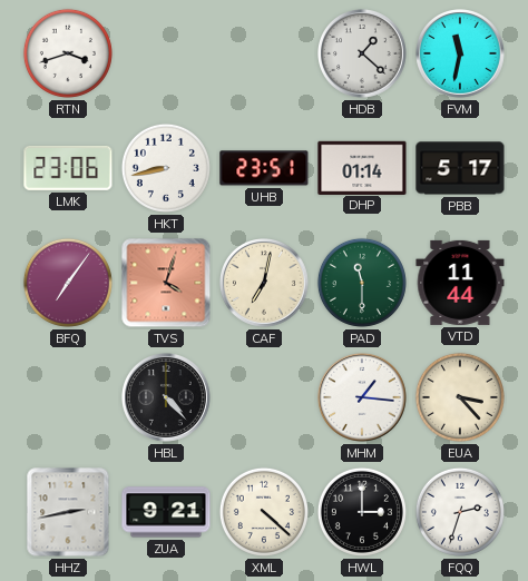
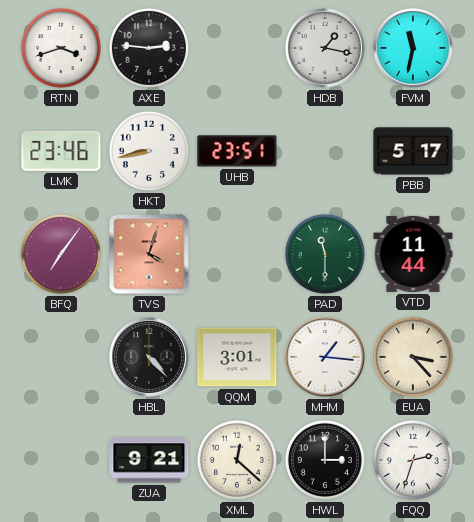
AXE: none -> 2:46 (149, 48)
HDB: 1:22 -> 1:17 (326, 49)
LMK: 23:06 -> 23:46 (61, 151)
DHP: 01:14 -> none (362, 167)
CAF: 7:02 -> none (265, 284)
QQM: none -> 3:01 (237, 357)
HHZ: 2:43 -> none (68, 512)
XML: 4:22 -> 12:22 (237, 460)
